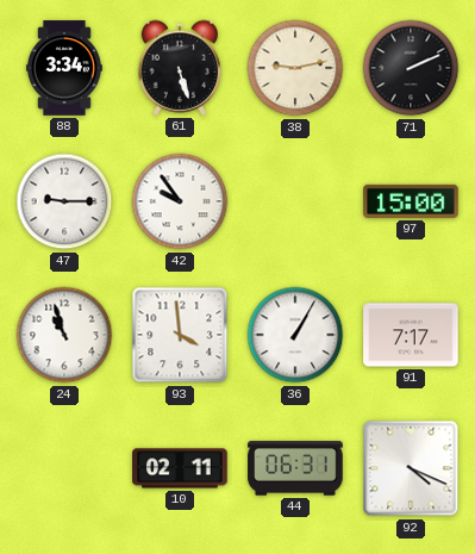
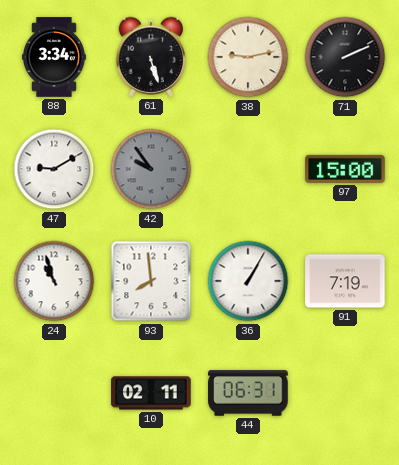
47: 9:15 -> 9:10 (54, 169)
42 dial: white -> grey (151, 169)
93: 3:59 -> 7:59 (151, 281)
91: 7:17 -> 7:19 (345, 281)
92: 4:19 -> none (411, 468)
